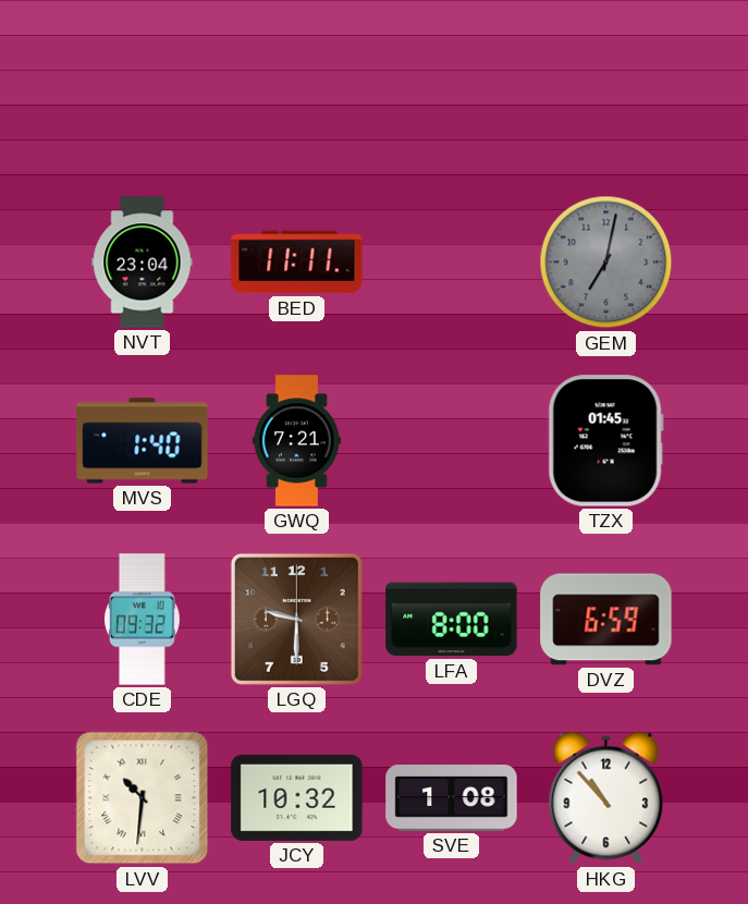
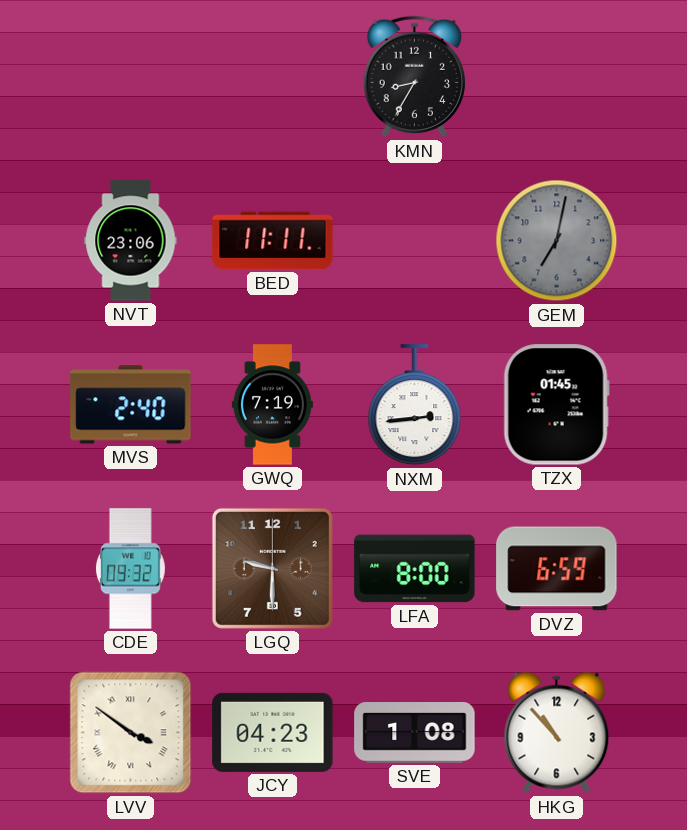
KMN: none -> 8:35 (414, 77)
NVT: 23:04 -> 23:06 (131, 241)
MVS: 1:40 -> 2:40 (131, 405)
GWQ: 7:21 -> 7:19 (272, 405)
NXM: none -> 2:44 (415, 405)
LVV: 10:31 -> 3:51 (131, 733)
JCY: 10:32 -> 04:23 (273, 732)
